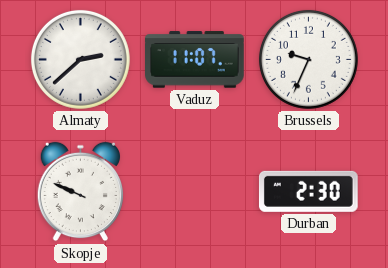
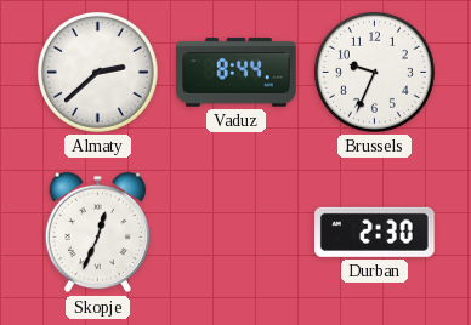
Vaduz: 11:07 -> 8:44 (237, 73)
Skopje: 9:49 -> 12:34 (97, 233)
